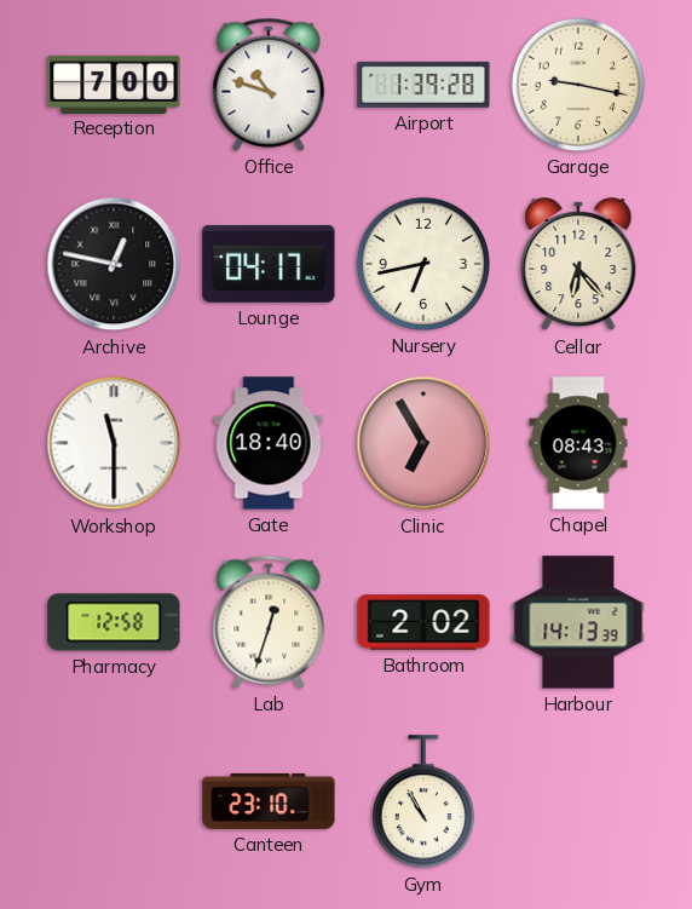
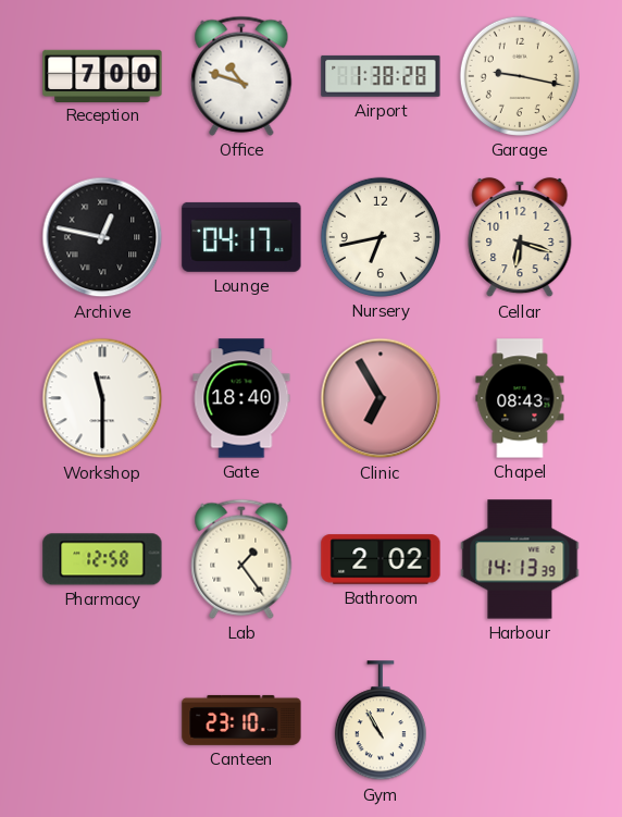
Airport: 1:39 -> 1:38 (381, 76)
Cellar: 6:23 -> 6:18 (520, 237)
Lab: 12:33 -> 1:24 (241, 559)
